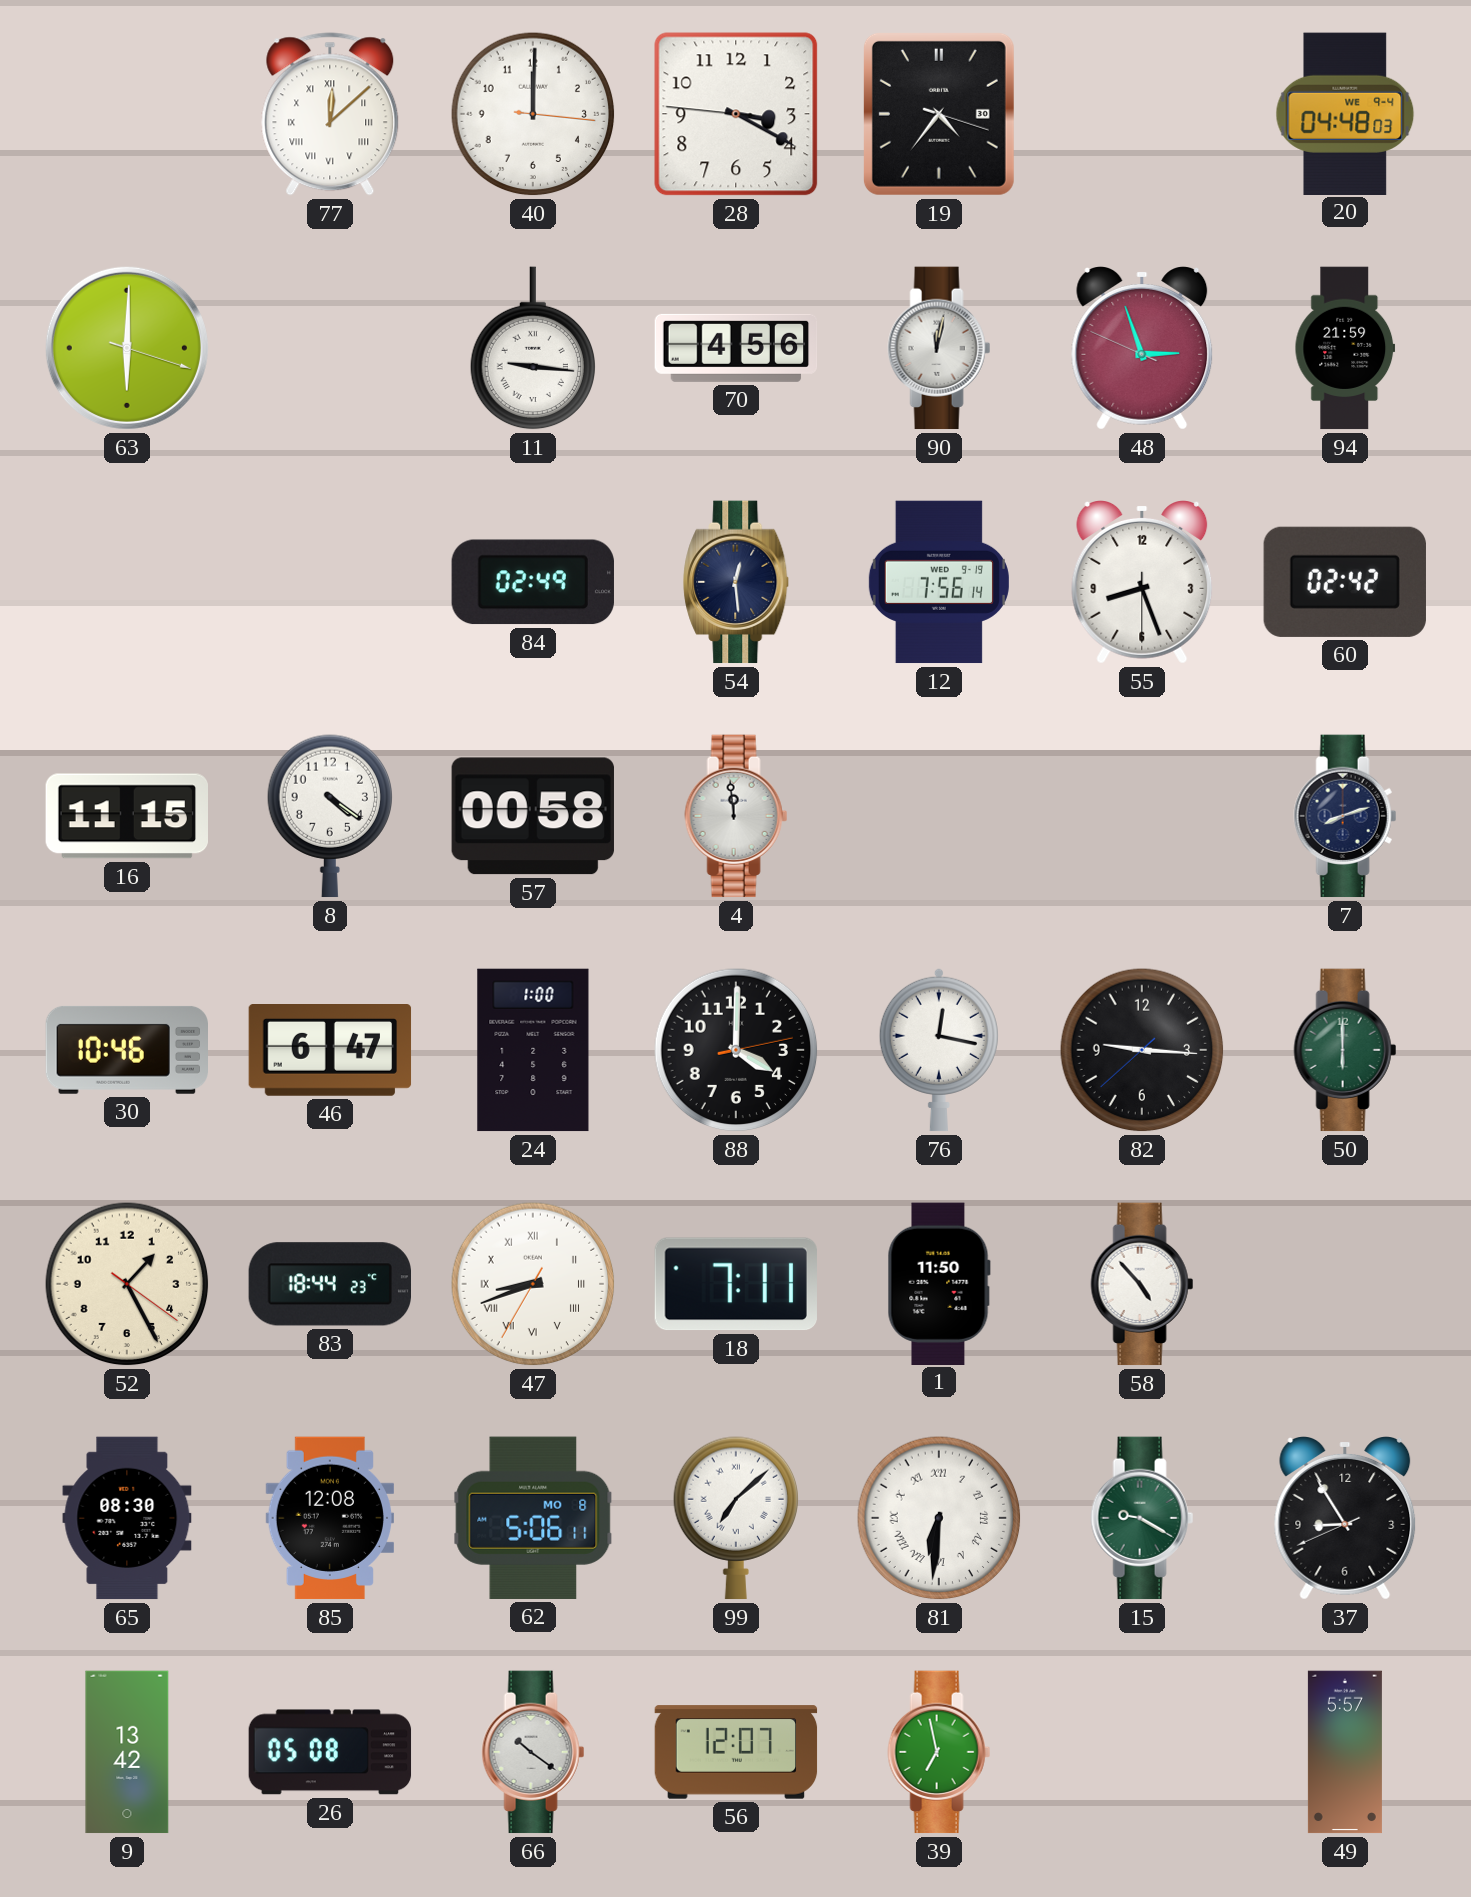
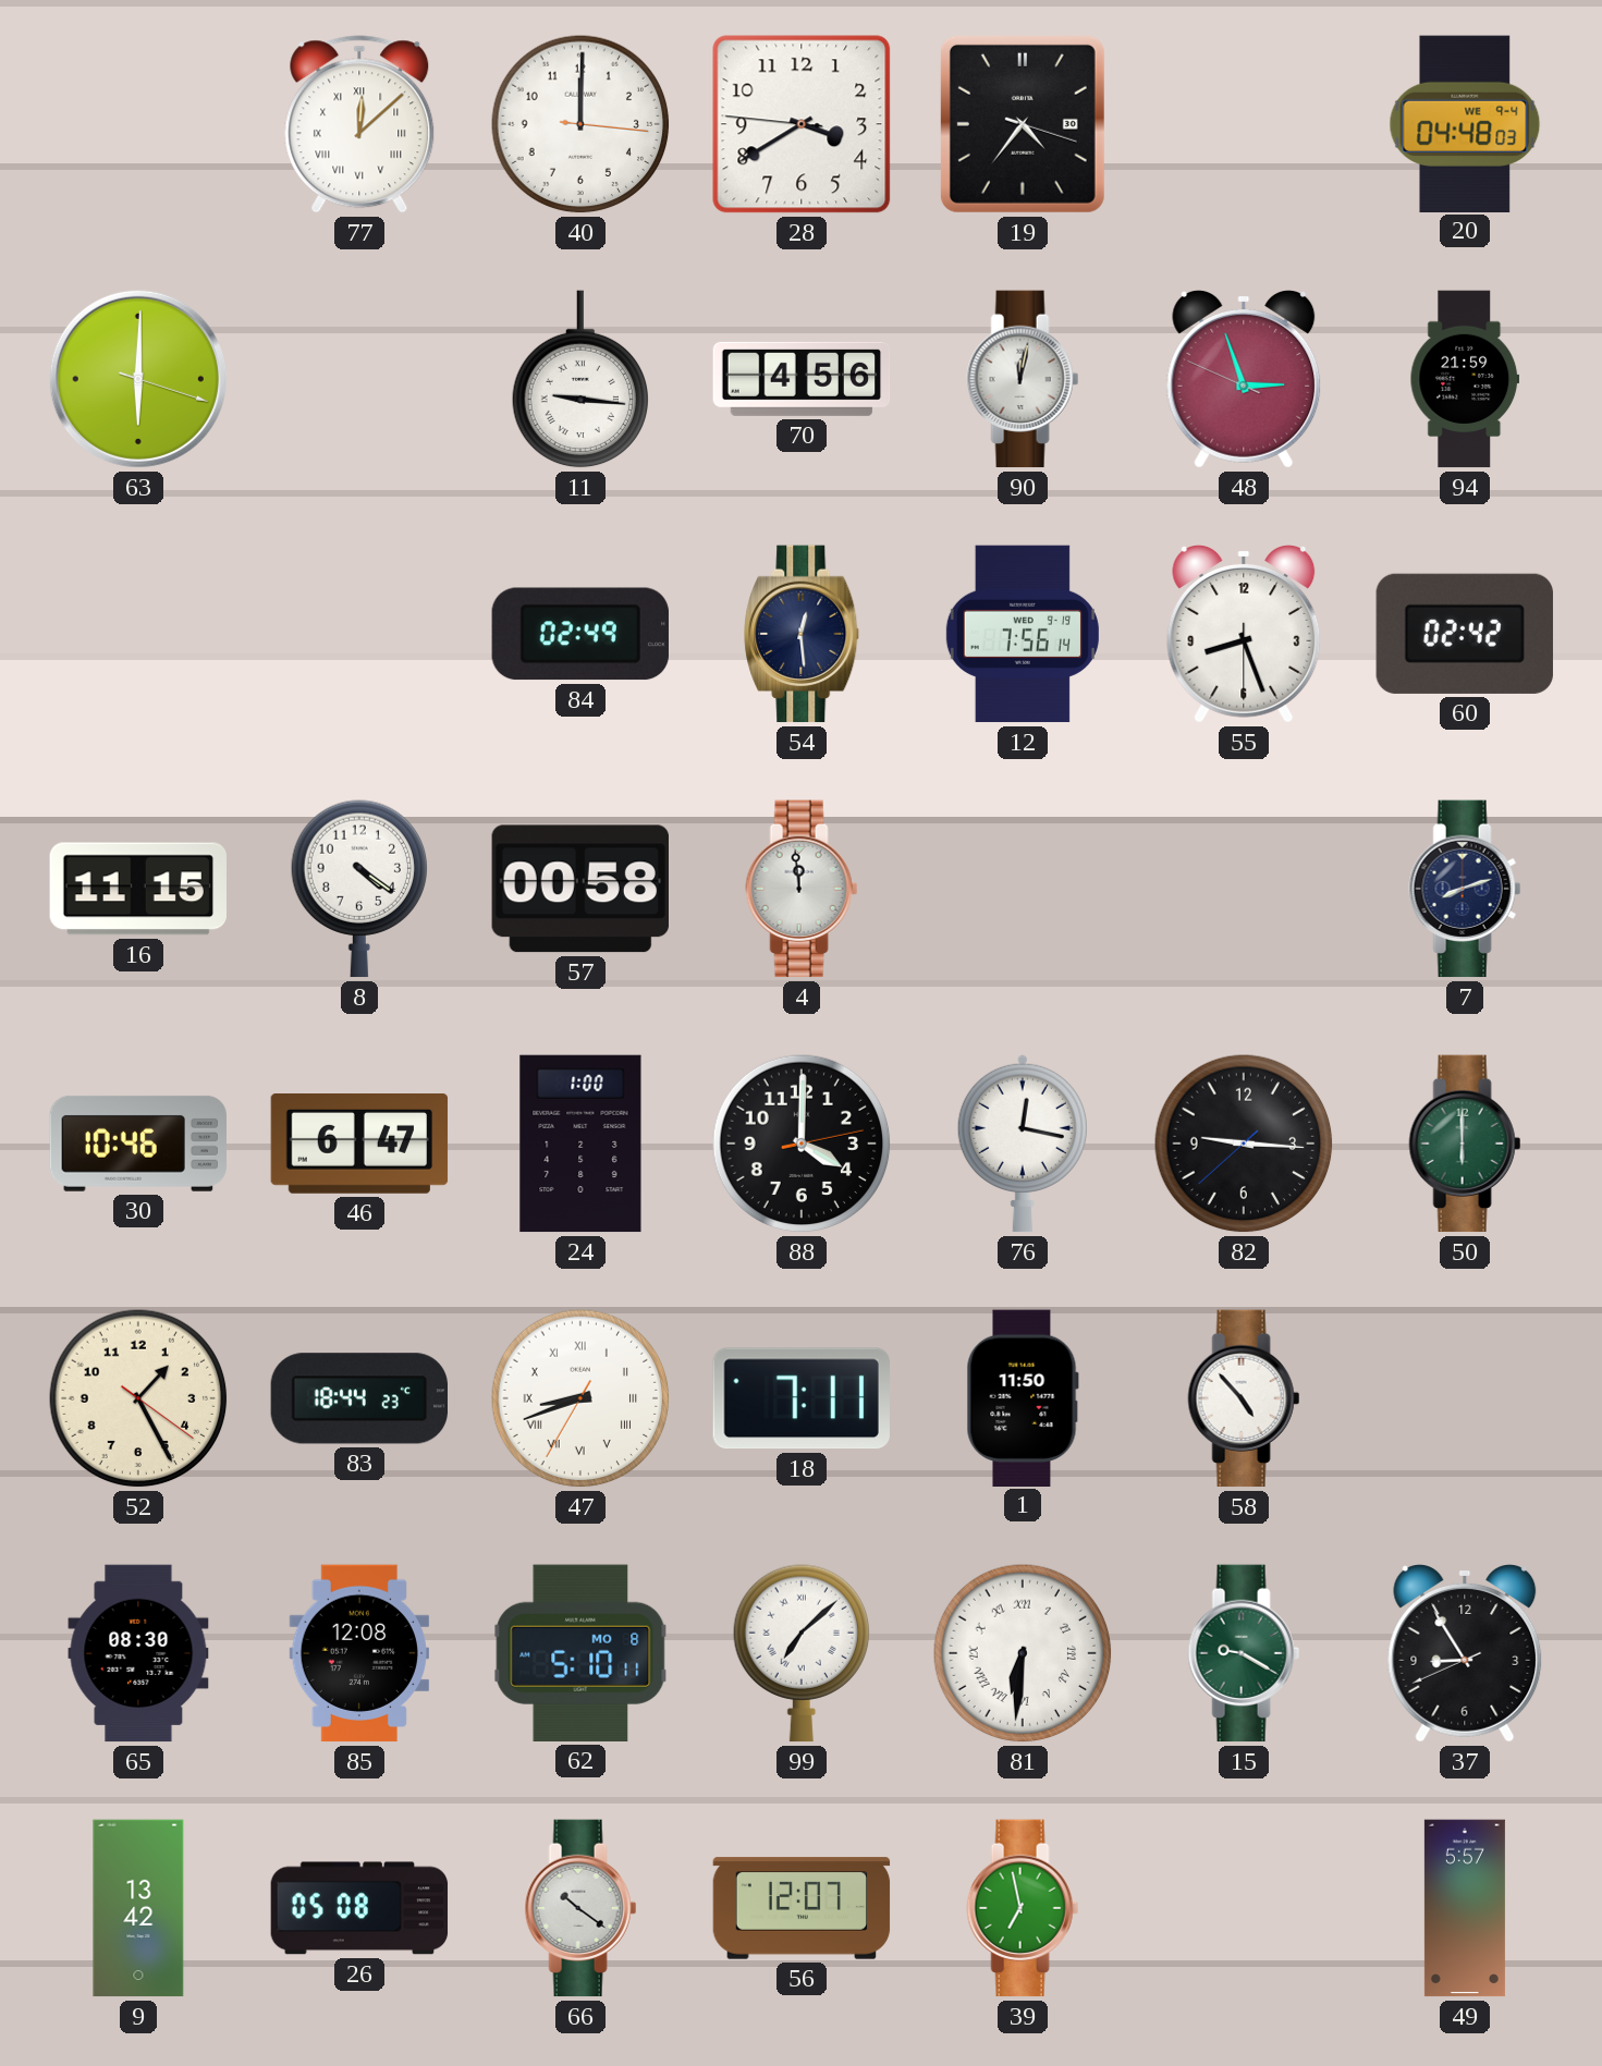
28: 3:19 -> 3:39 (802, 124)
62: 5:06 -> 5:10 (580, 1653)
